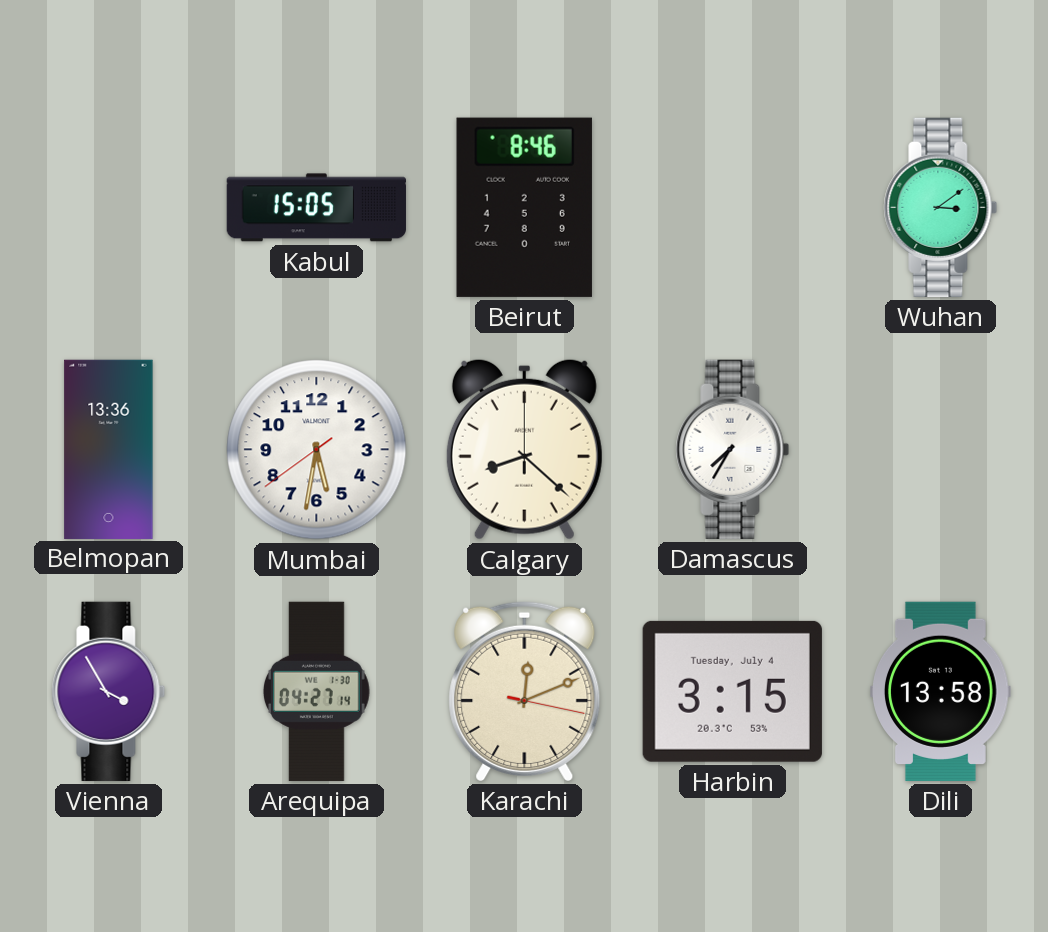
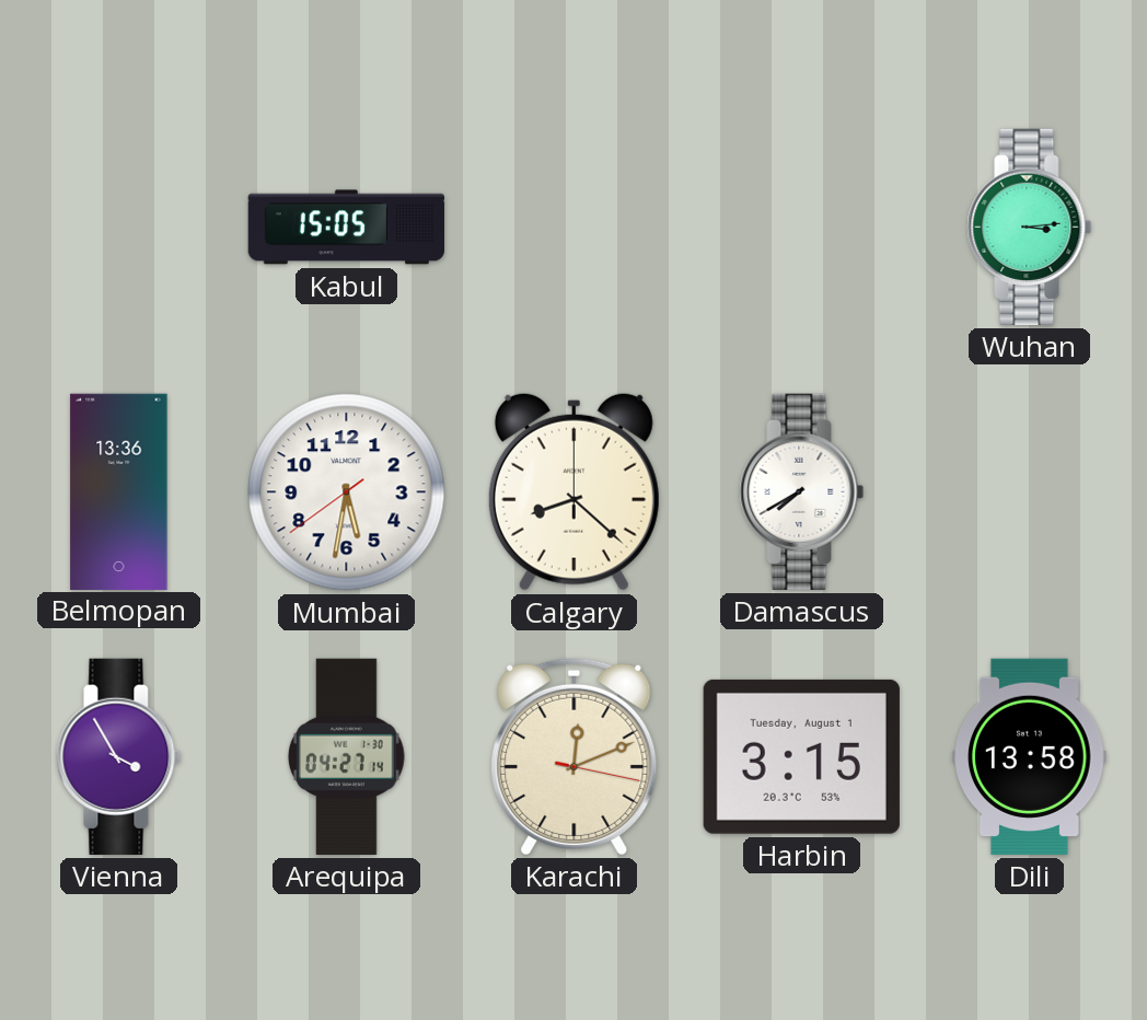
Beirut: 8:46 -> none (524, 207)
Wuhan: 3:09 -> 3:14 (1030, 227)
Damascus: 7:35 -> 7:40 (802, 491)
Harbin date: Tuesday, July 4 -> Tuesday, August 1 (801, 756)
